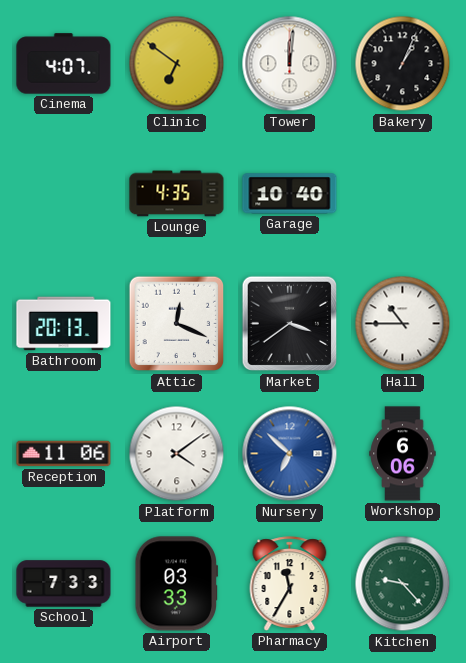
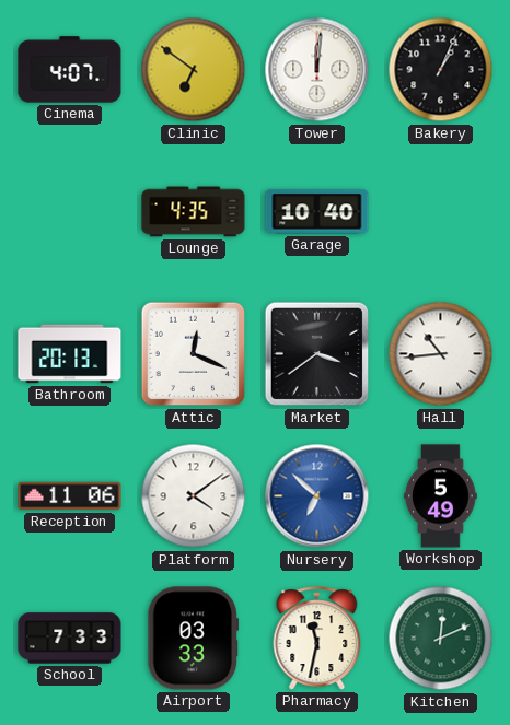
Hall: 10:45 -> 10:44 (441, 354)
Workshop: 6:06 -> 5:49 (441, 496)
Pharmacy: 11:35 -> 11:32 (317, 639)
Kitchen: 9:23 -> 12:11 (441, 639)
